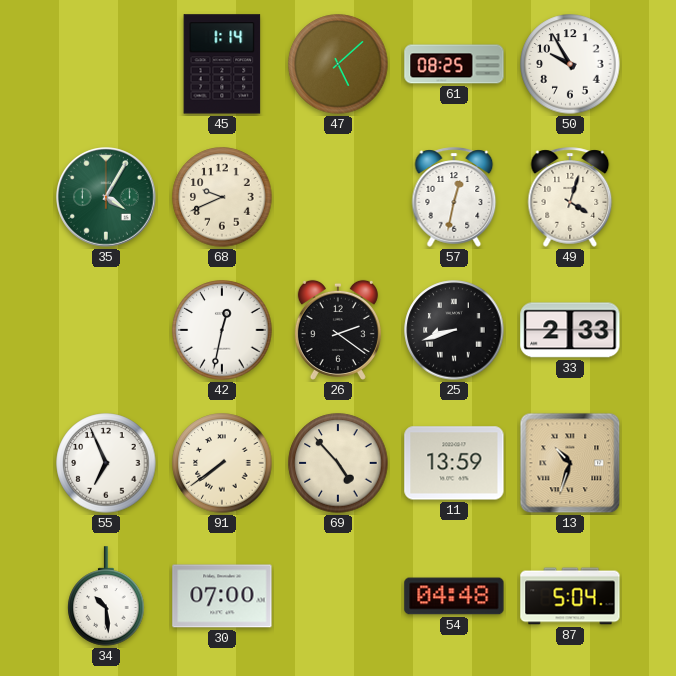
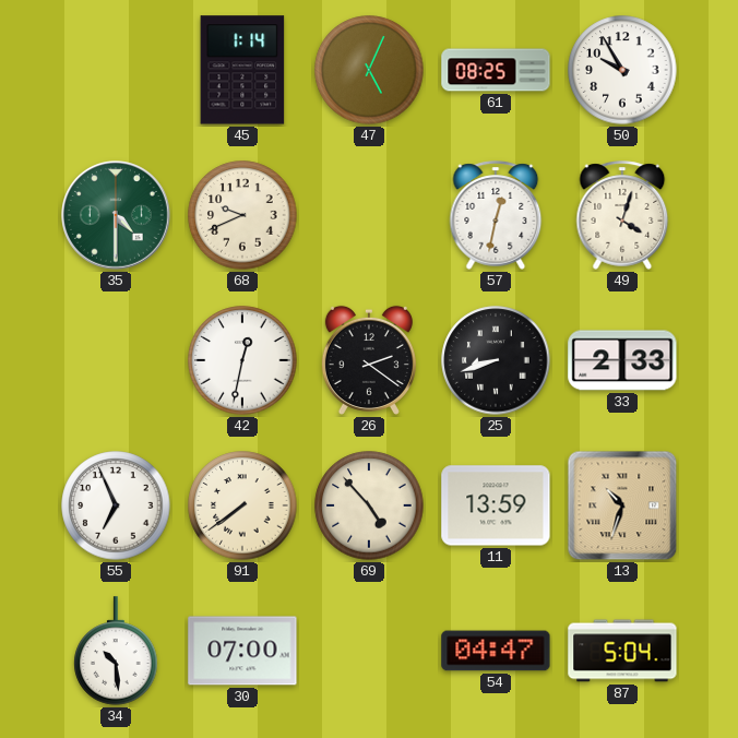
47: 5:08 -> 5:04 (369, 70)
35: 4:05 -> 4:30 (117, 216)
54: 04:48 -> 04:47 (496, 651)
